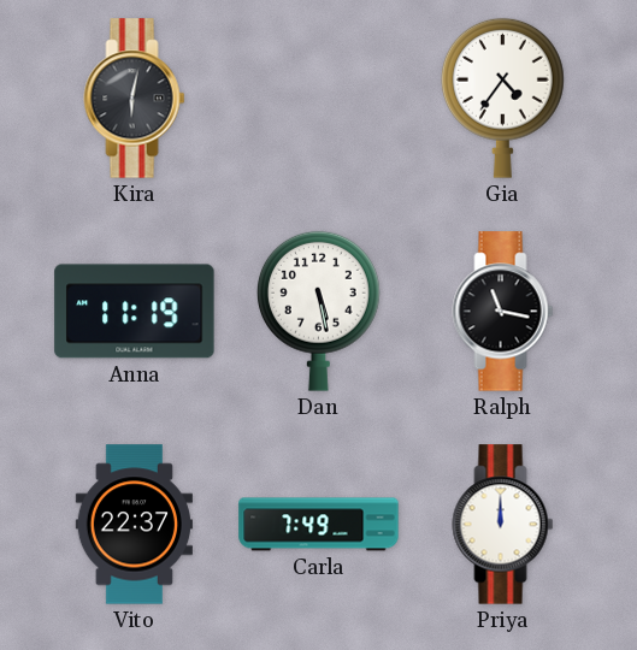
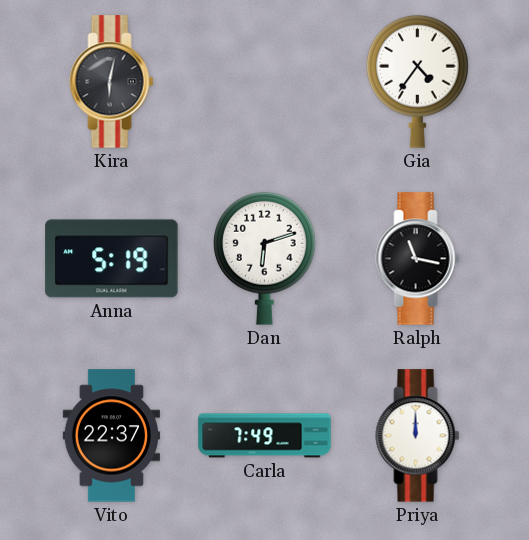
Anna: 11:19 -> 5:19 (112, 259)
Dan: 5:28 -> 6:12 (264, 258)
